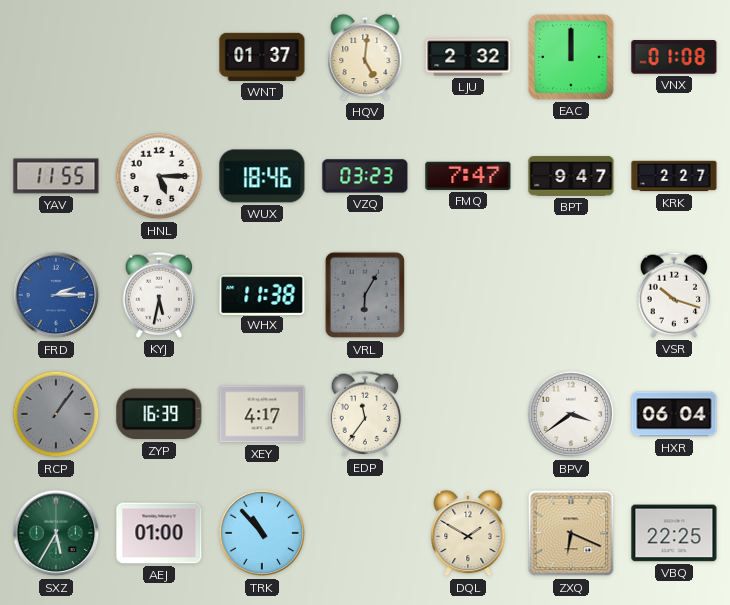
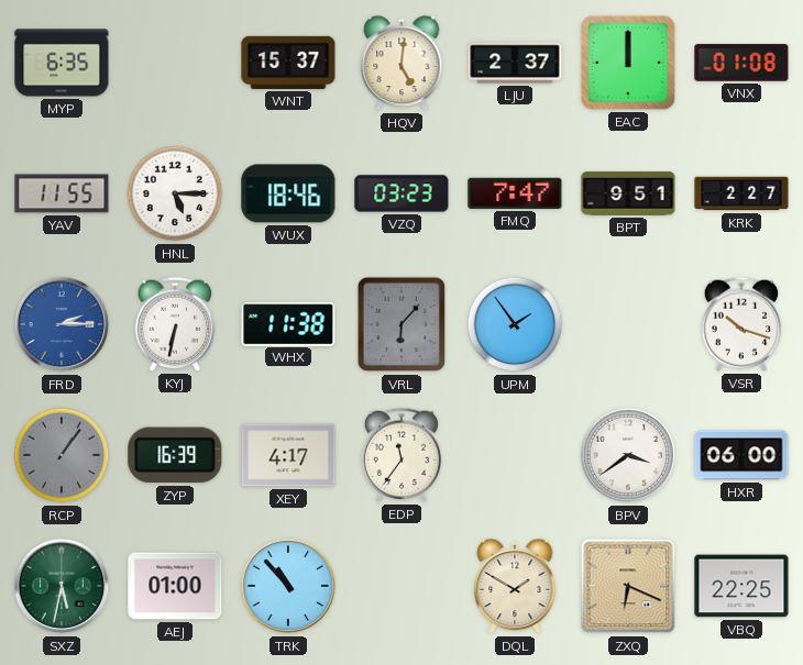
MYP: none -> 6:35 (62, 63)
WNT: 01:37 -> 15:37 (288, 63)
LJU: 2:32 -> 2:37 (515, 63)
BPT: 9:47 -> 9:51 (628, 193)
KYJ: 5:32 -> 6:32 (175, 324)
VRL: 6:05 -> 6:07 (400, 324)
UPM: none -> 1:54 (515, 324)
HXR: 06:04 -> 06:00 (741, 455)
SXZ: 5:35 -> 5:32 (62, 586)
